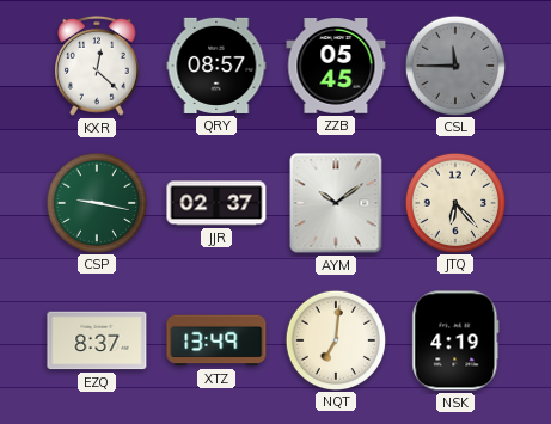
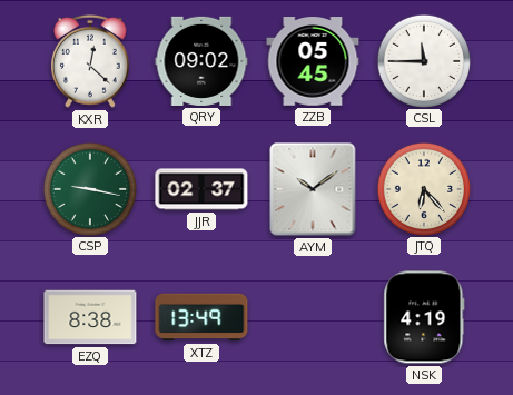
QRY: 08:57 -> 09:02 (201, 61)
CSL dial: grey -> white (423, 60)
EZQ: 8:37 -> 8:38 (90, 317)
NQT: 7:01 -> none (335, 339)
